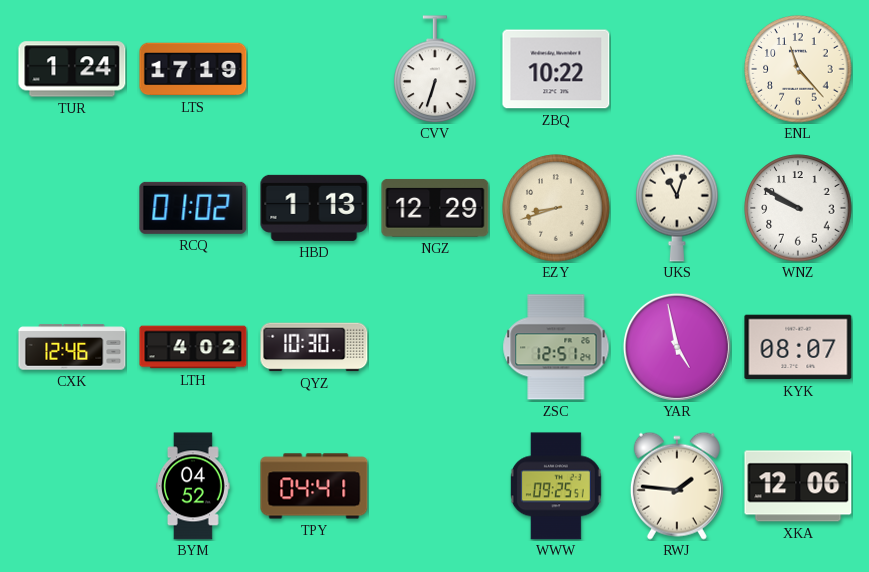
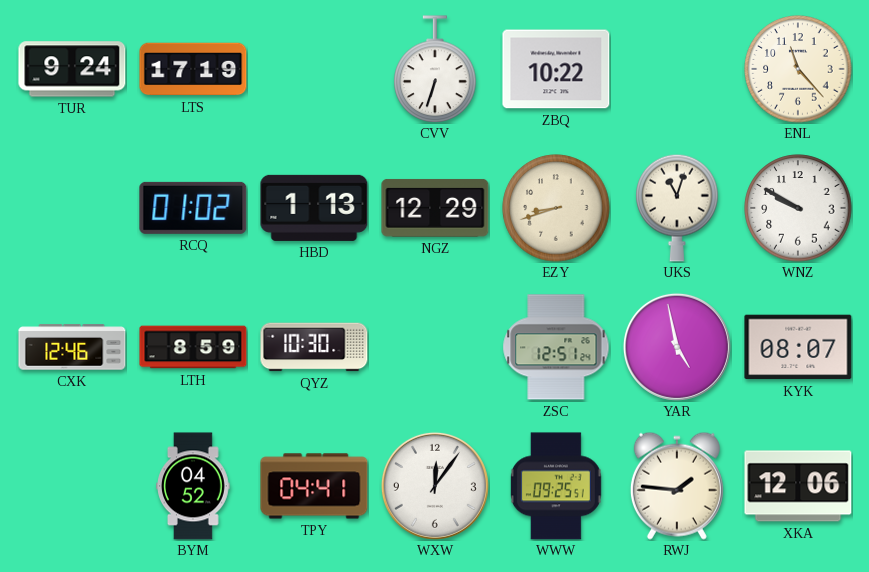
TUR: 1:24 -> 9:24 (72, 69)
LTH: 4:02 -> 8:59 (193, 347)
WXW: none -> 12:06 (435, 486)
